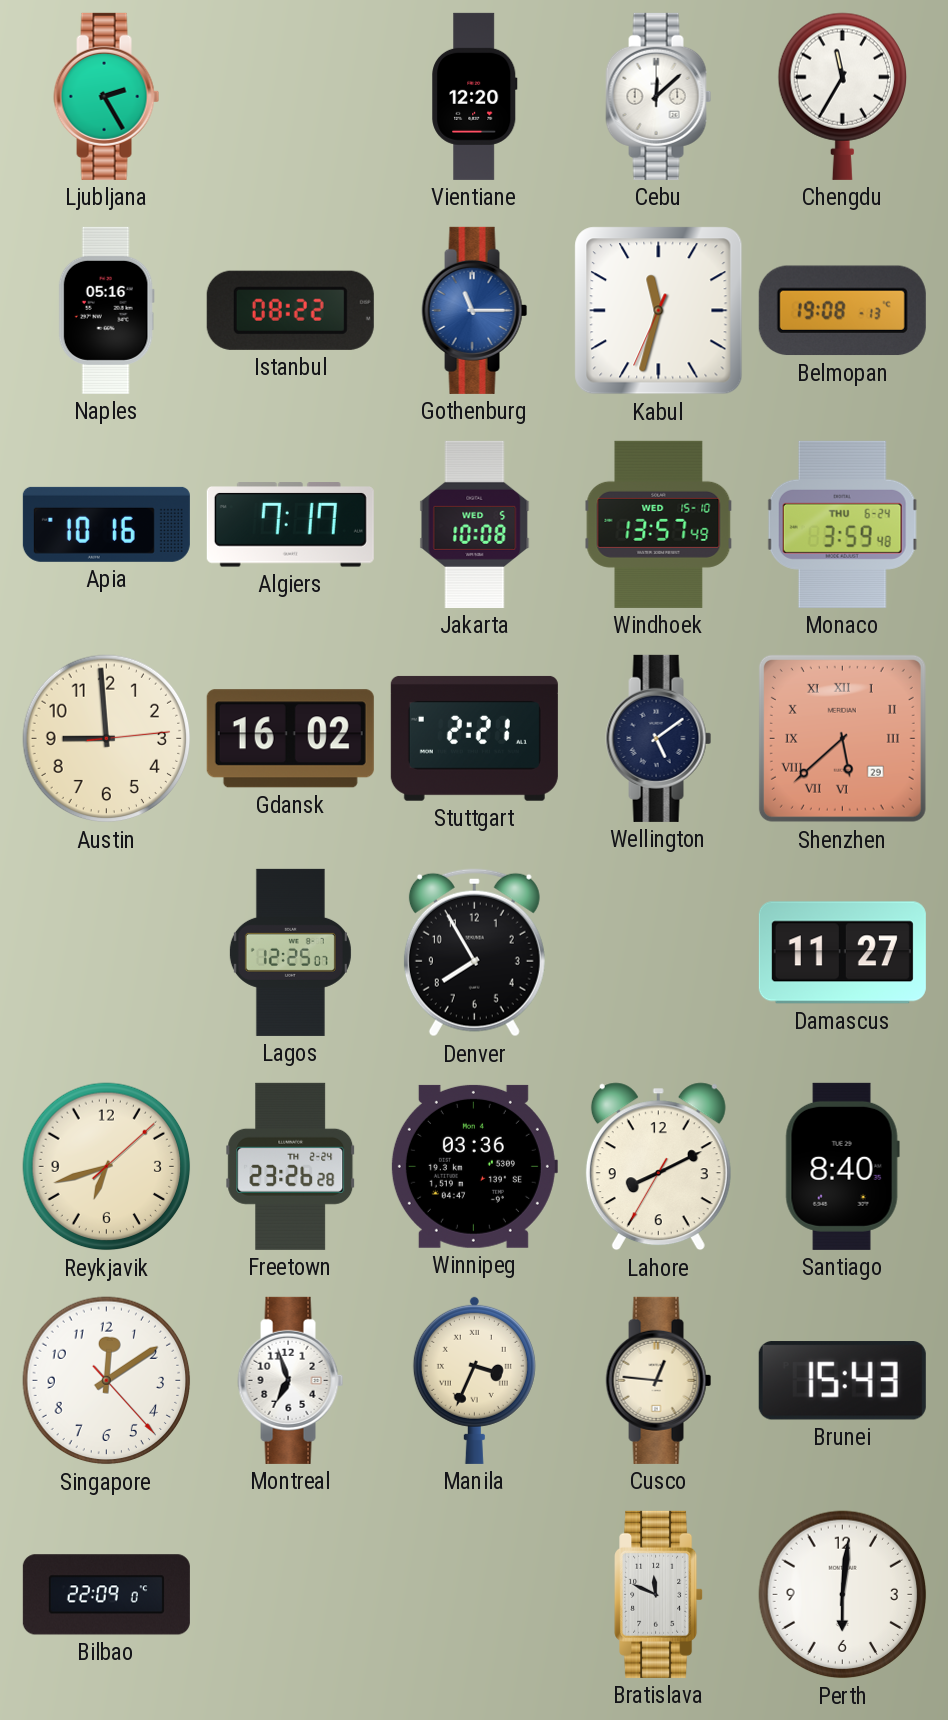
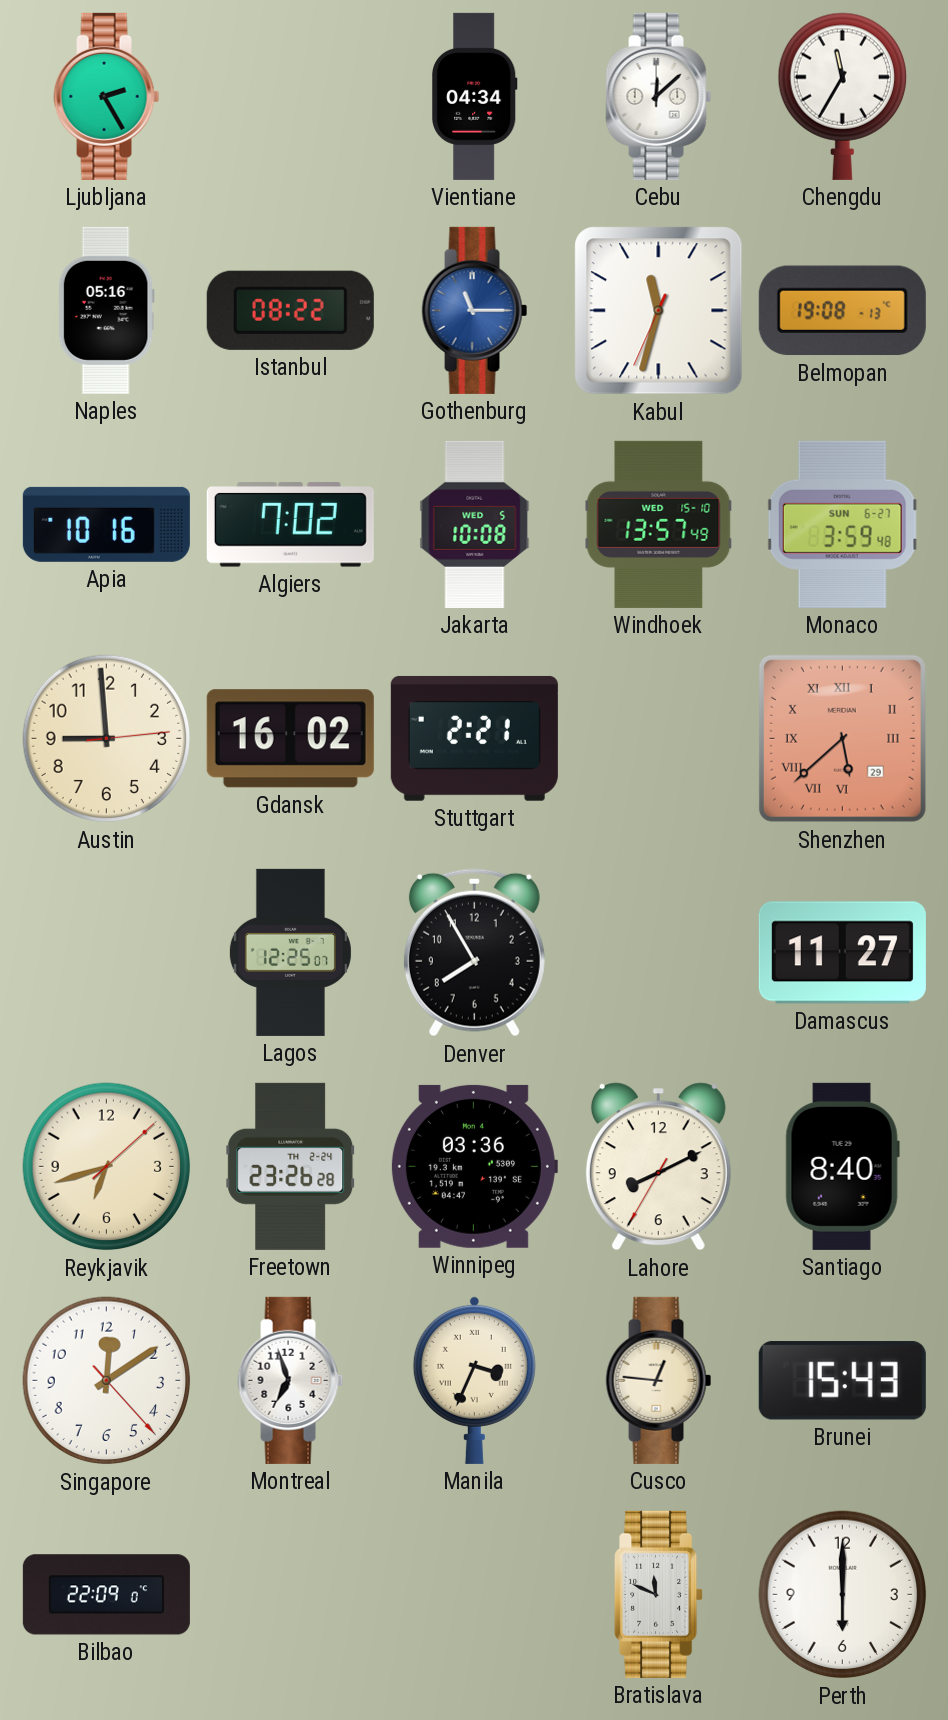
Vientiane: 12:20 -> 04:34 (475, 96)
Algiers: 7:17 -> 7:02 (290, 525)
Monaco date: THU 6-24 -> SUN 6-27 (842, 524)
Wellington: 5:09 -> none (659, 738)
Perth: 6:01 -> 6:00 (843, 1595)
